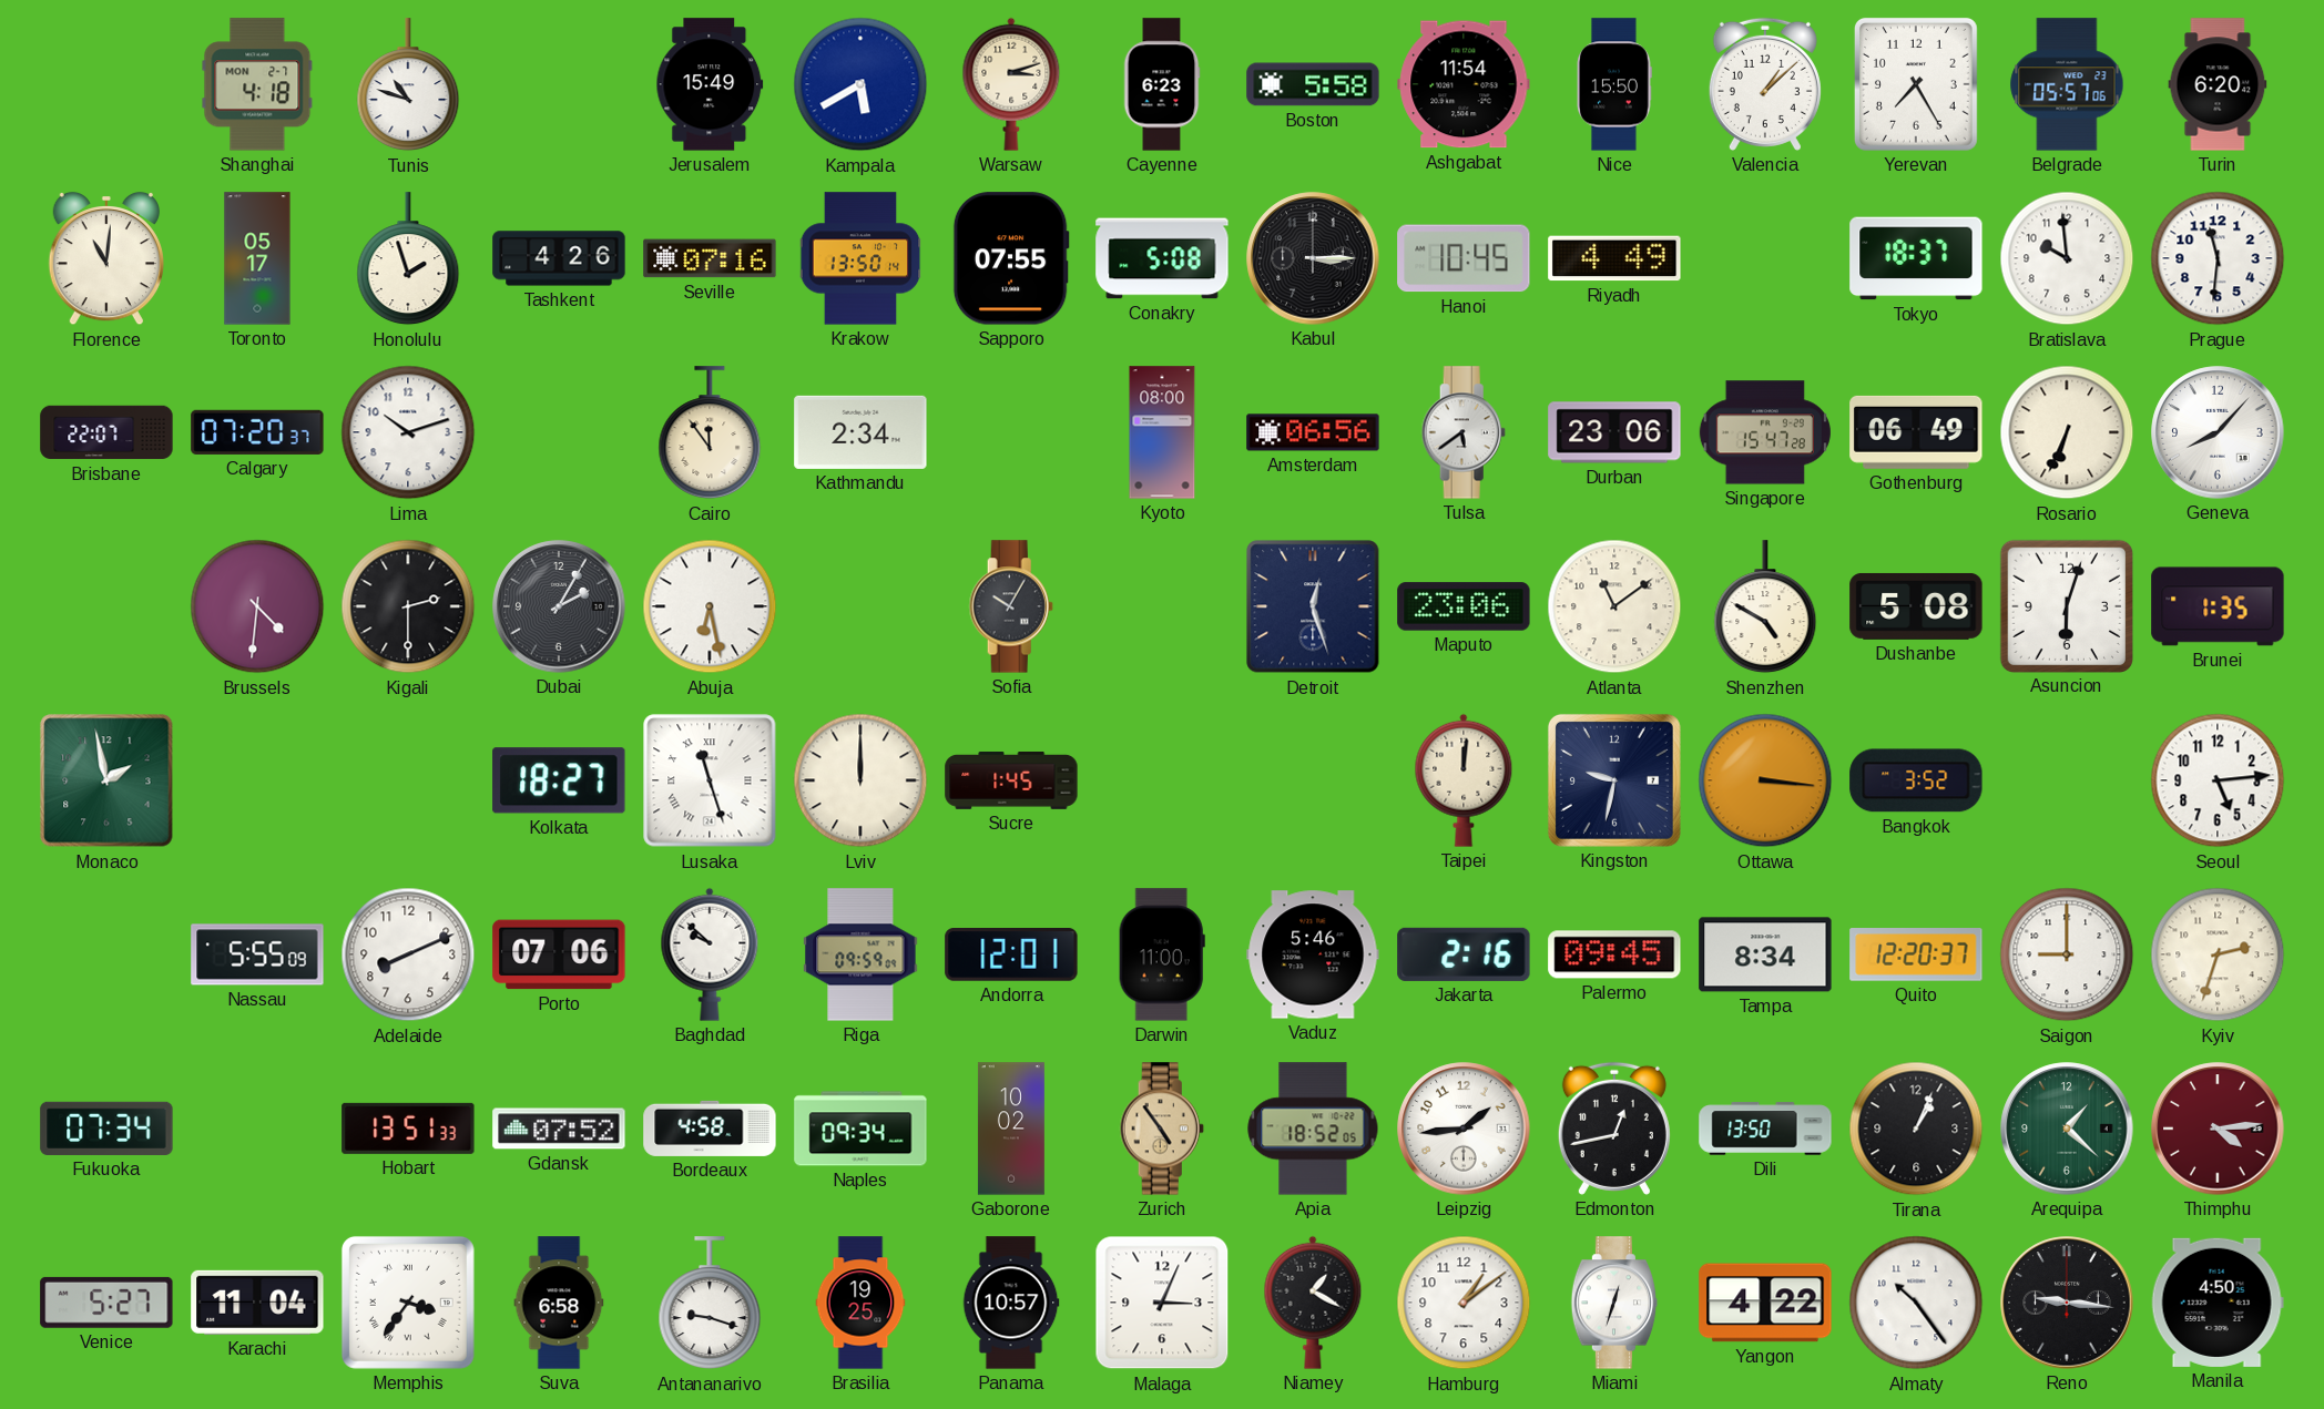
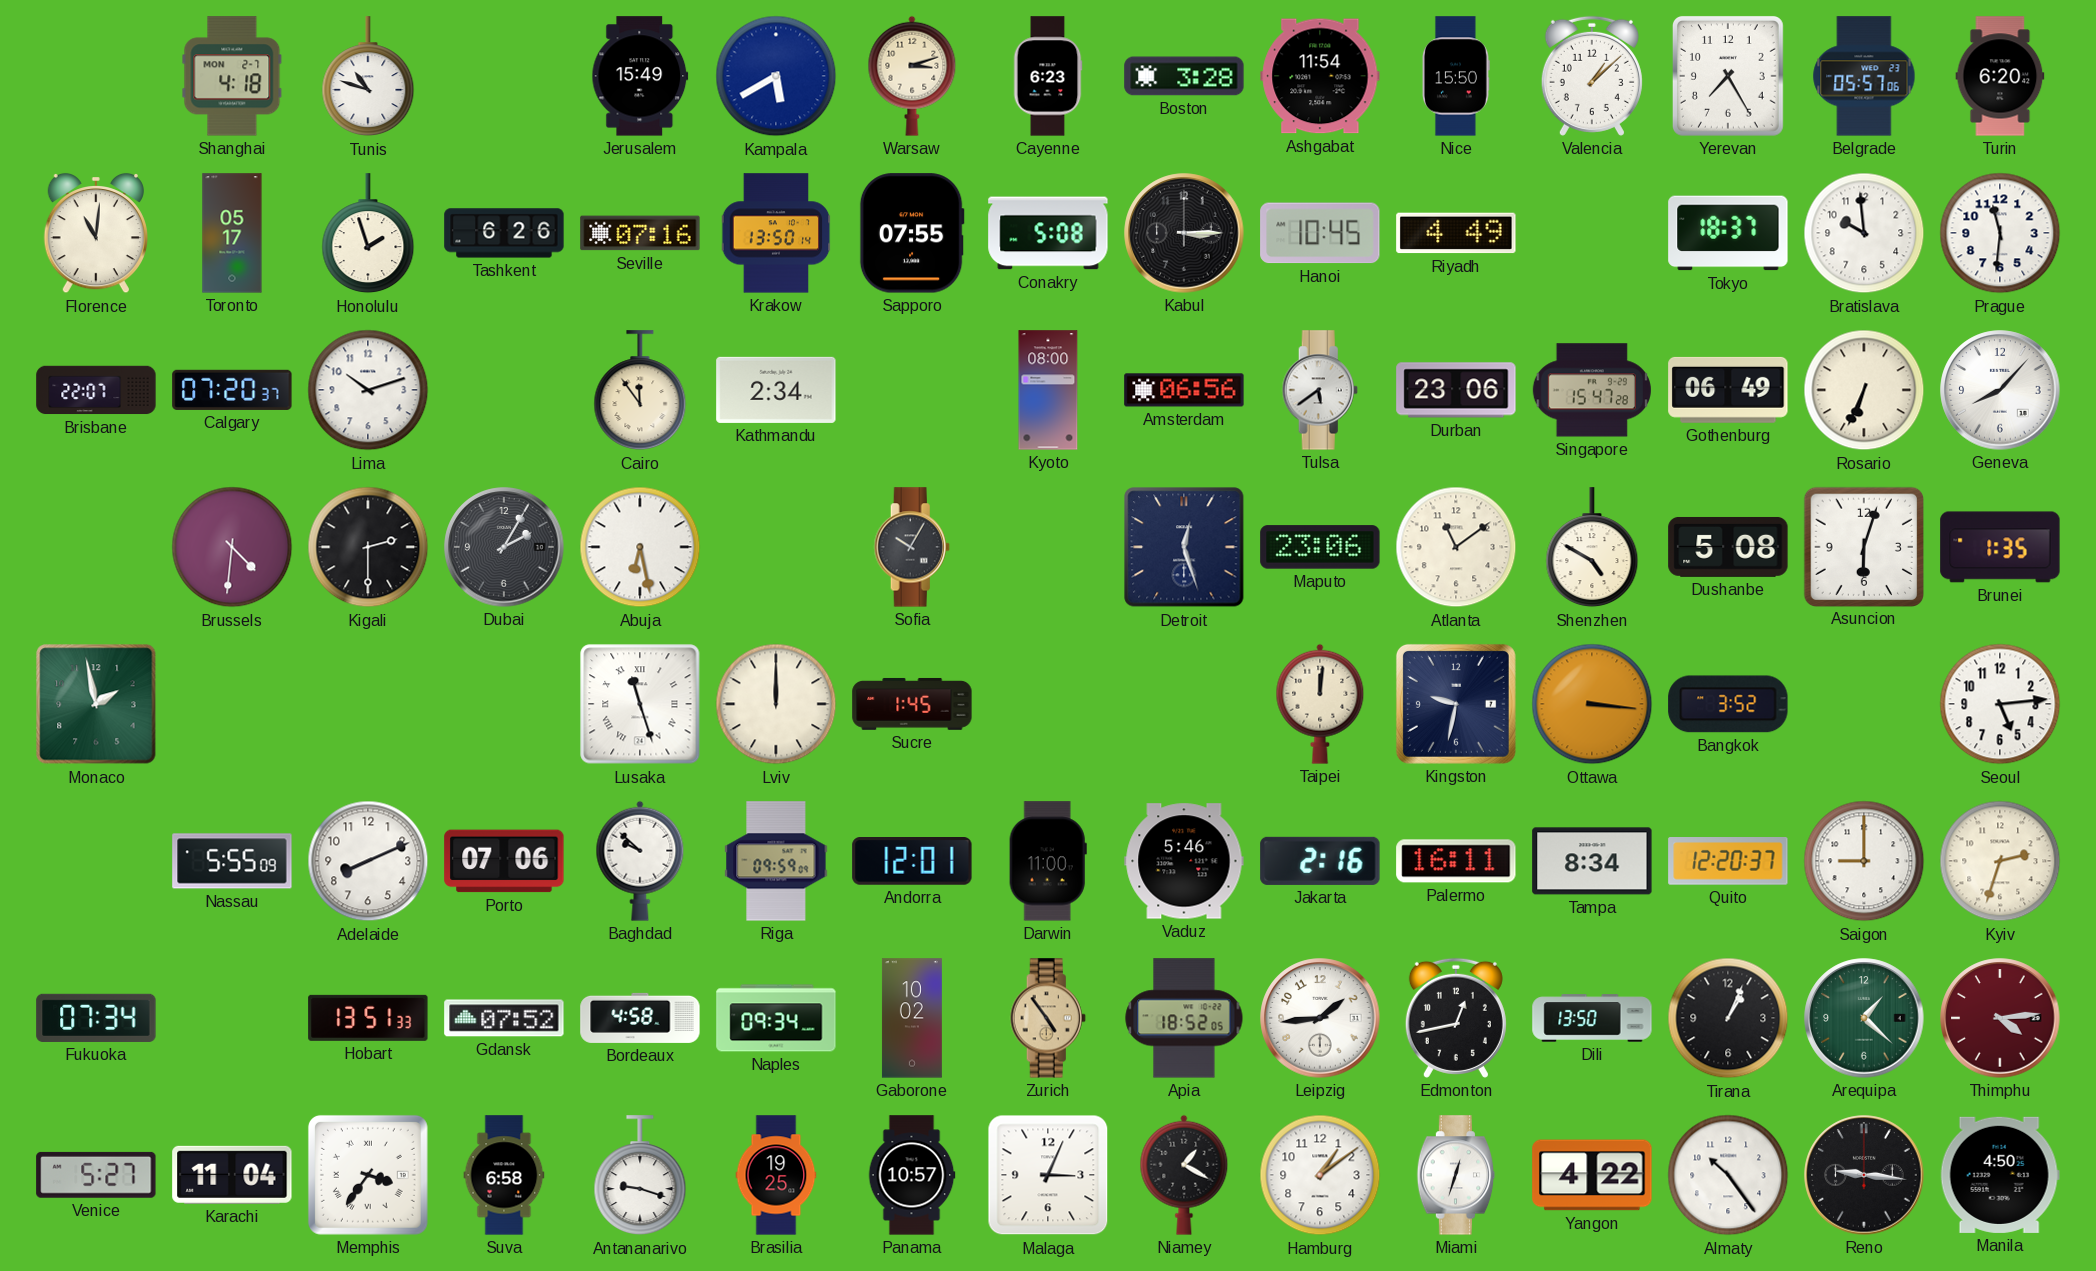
Boston: 5:58 -> 3:28 (1184, 76)
Tashkent: 4:26 -> 6:26 (504, 233)
Kolkata: 18:27 -> none (559, 780)
Palermo: 09:45 -> 16:11 (1456, 861)
